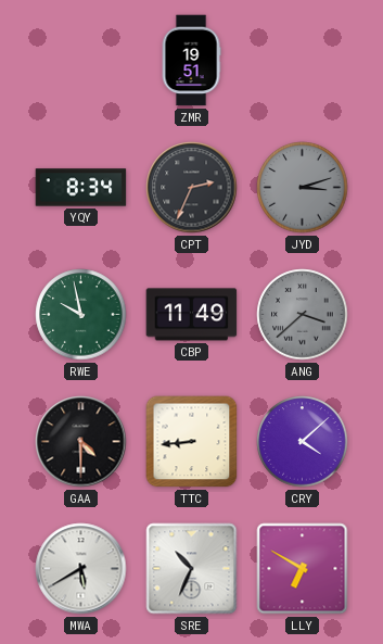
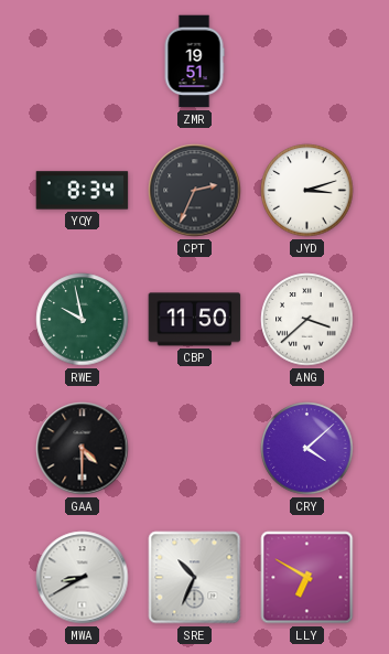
JYD dial: grey -> white (307, 191)
CBP: 11:49 -> 11:50 (195, 320)
ANG dial: grey -> white (307, 320)
TTC: 8:44 -> none (192, 442)
MWA: 5:40 -> 8:40 (83, 578)
